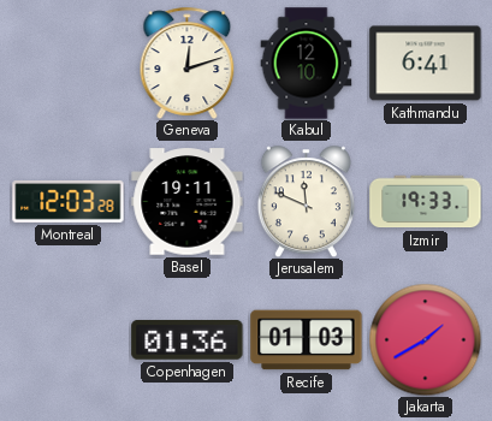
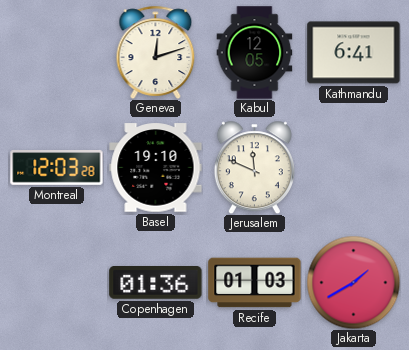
Kabul: 12:10 -> 12:05 (255, 53)
Basel: 19:11 -> 19:10 (156, 168)
Izmir: 19:33 -> none (426, 202)
